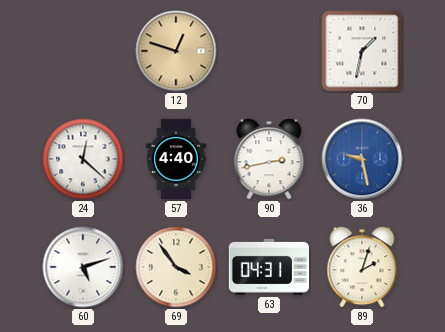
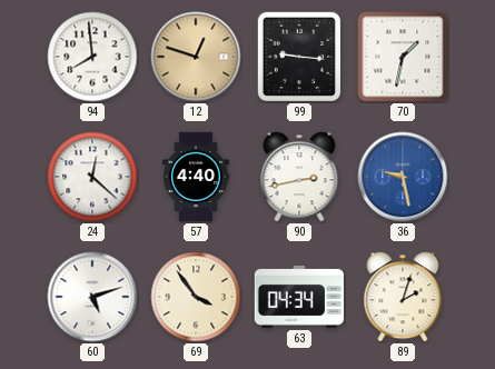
94: none -> 7:59 (92, 57)
99: none -> 9:16 (298, 56)
63: 04:31 -> 04:34 (298, 297)
